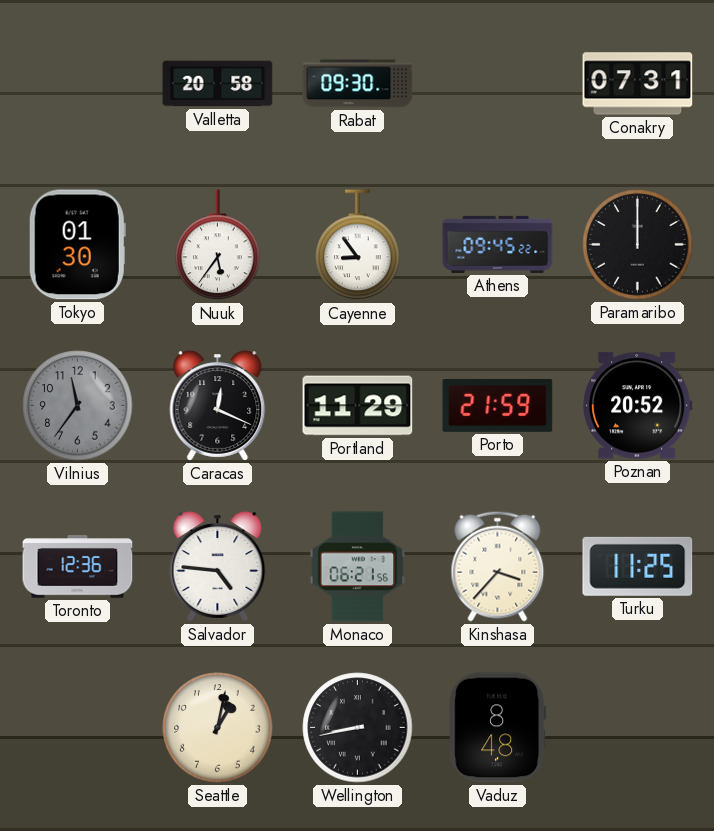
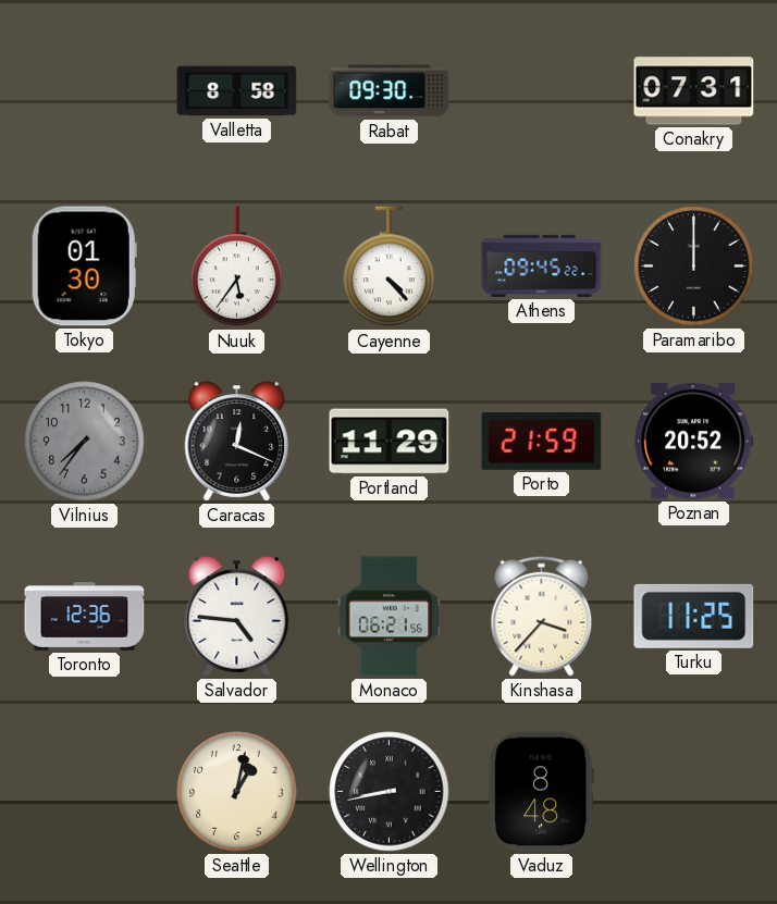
Valletta: 20:58 -> 8:58 (237, 91)
Cayenne: 8:54 -> 4:23 (390, 267)
Vilnius: 11:36 -> 7:36 (85, 442)
